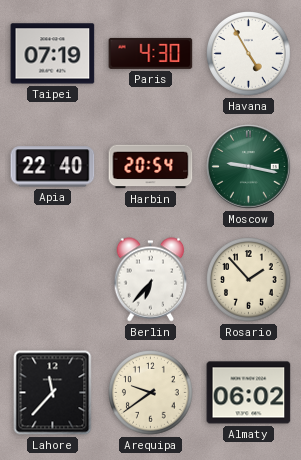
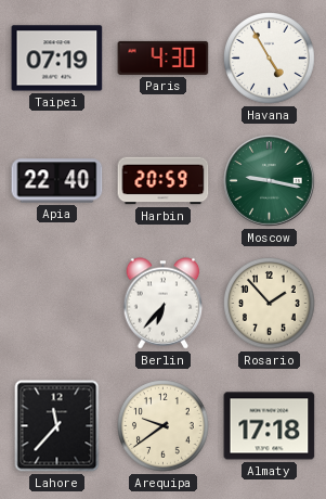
Harbin: 20:54 -> 20:59 (164, 181)
Almaty: 06:02 -> 17:18 (270, 426)
